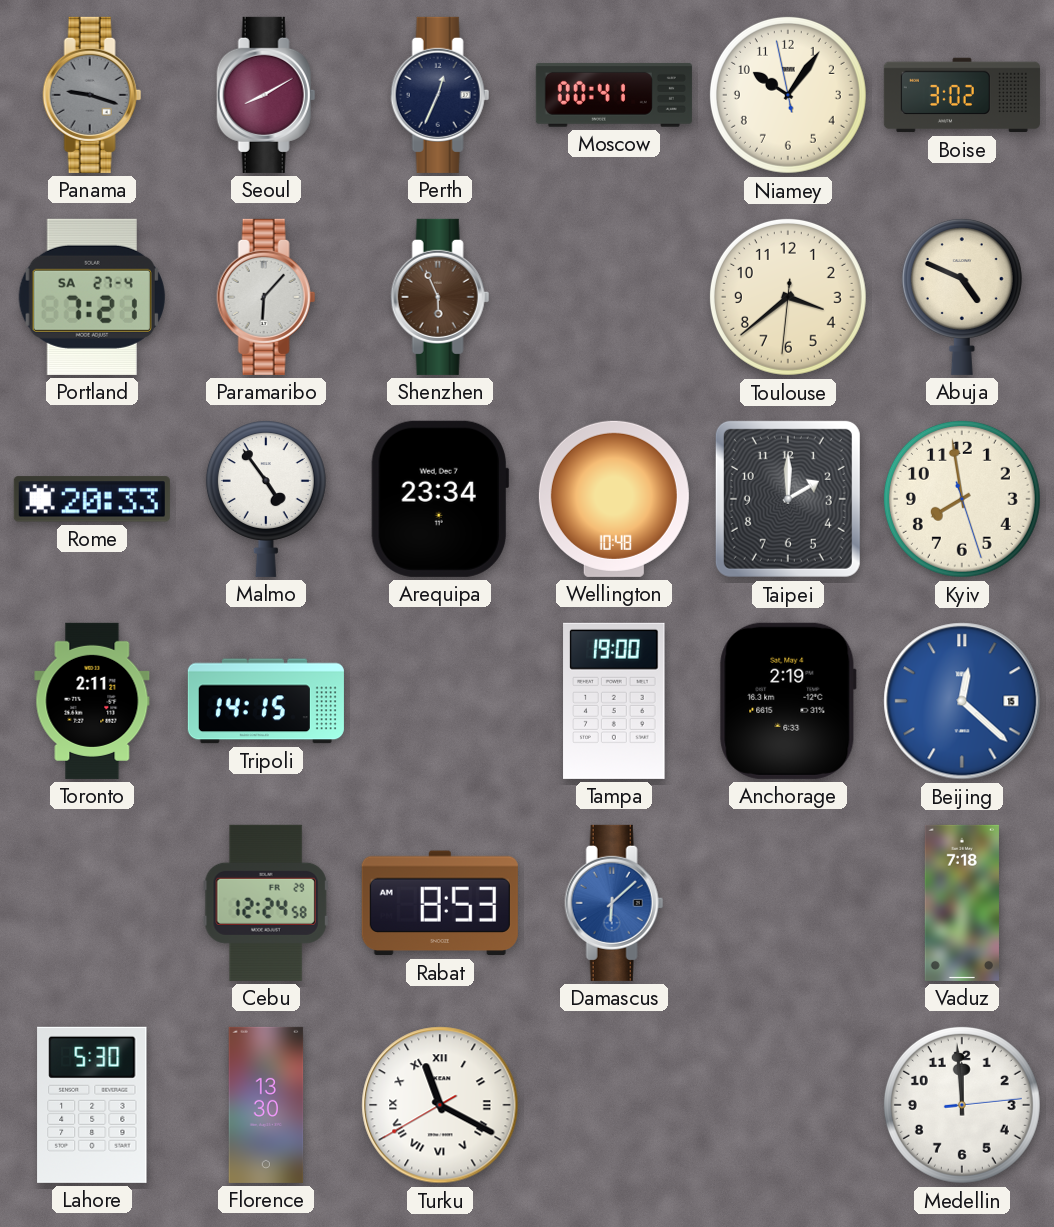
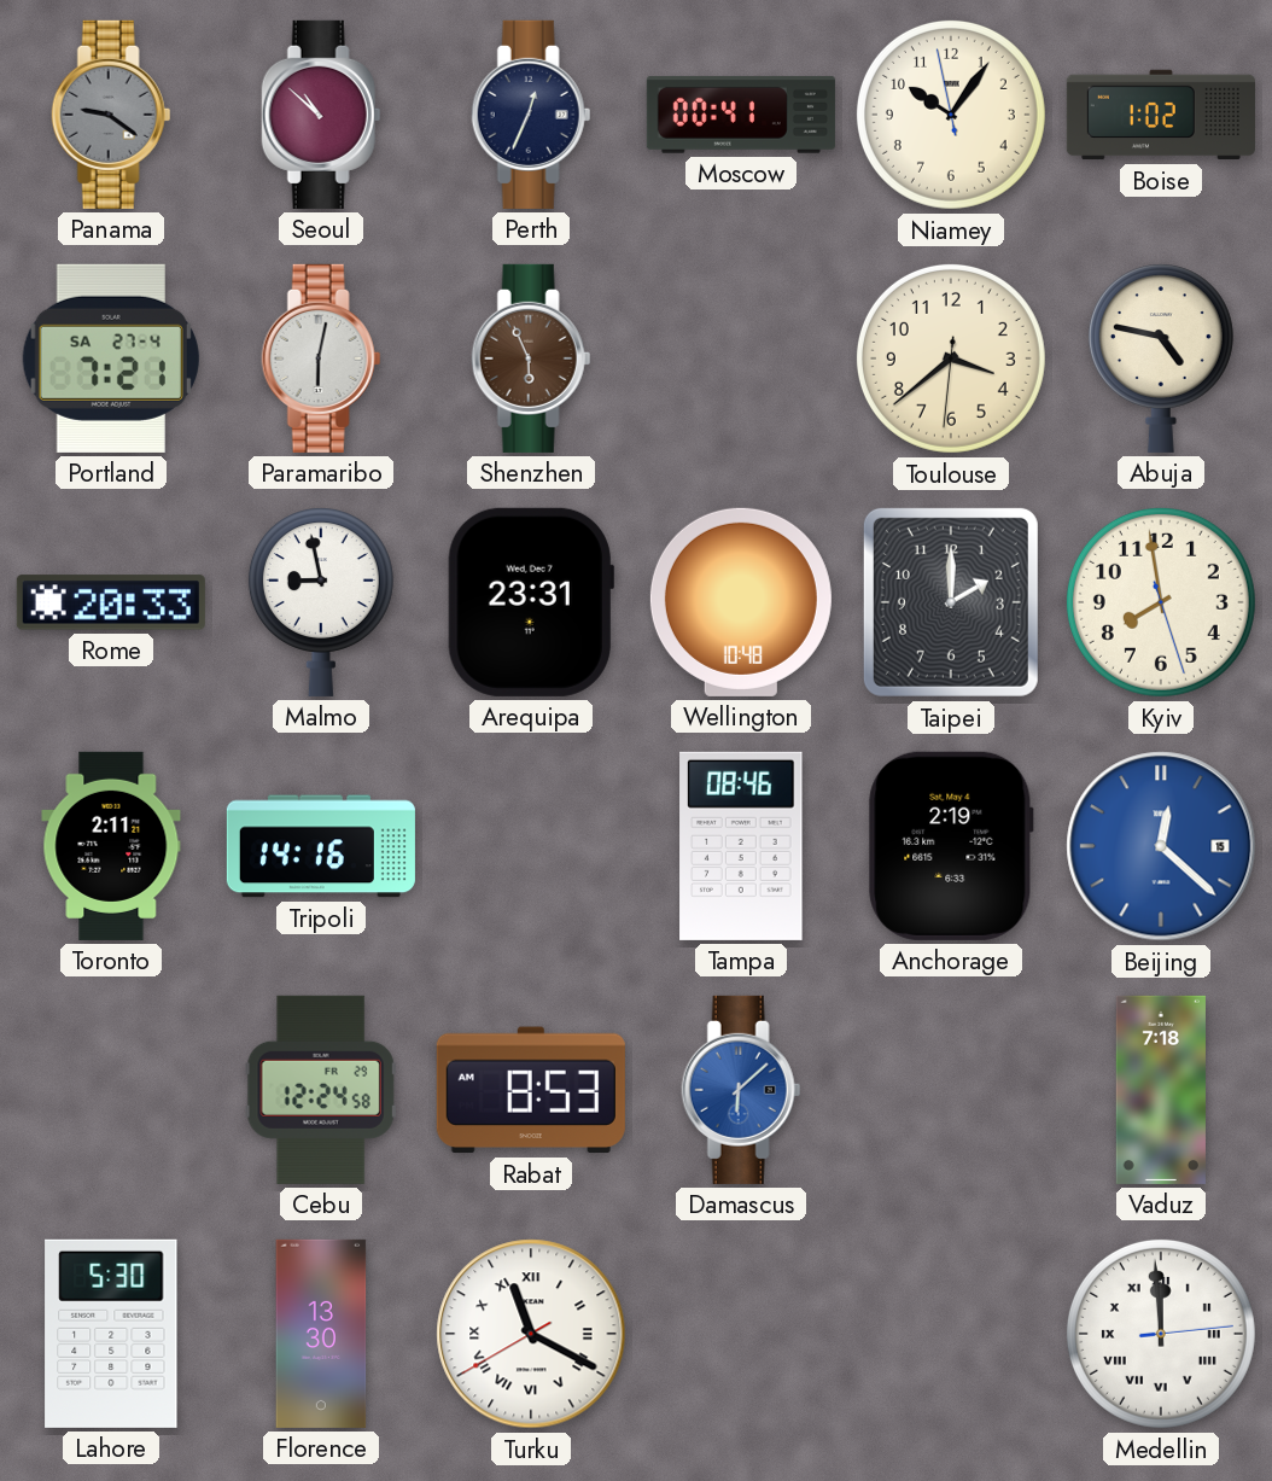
Panama: 9:18 -> 9:21 (111, 115)
Seoul: 8:10 -> 10:52 (321, 115)
Boise: 3:02 -> 1:02 (1161, 115)
Paramaribo: 6:07 -> 6:02 (321, 358)
Abuja: 4:49 -> 4:47 (1161, 358)
Malmo: 4:54 -> 8:58 (321, 602)
Arequipa: 23:34 -> 23:31 (531, 602)
Tripoli: 14:15 -> 14:16 (321, 846)
Tampa: 19:00 -> 08:46 (741, 846)
Medellin numerals: Arabic -> Roman (1161, 1334)
